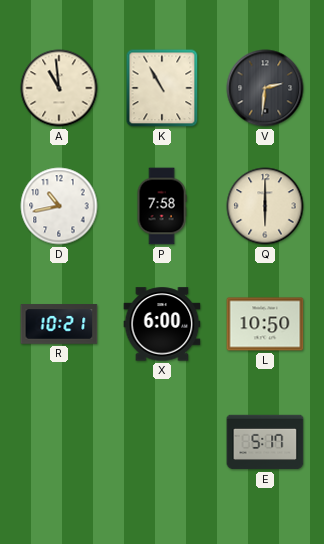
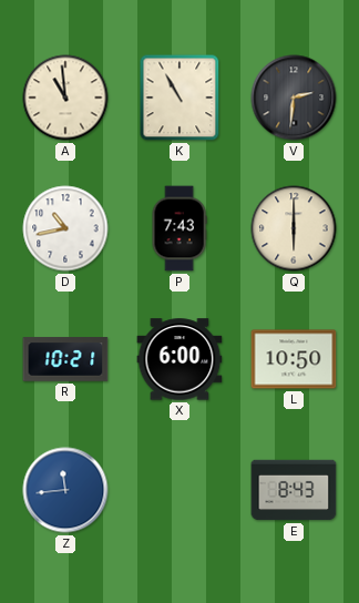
P: 7:58 -> 7:43 (179, 228)
Z: none -> 11:44 (65, 490)
E: 5:17 -> 8:43 (294, 490)
